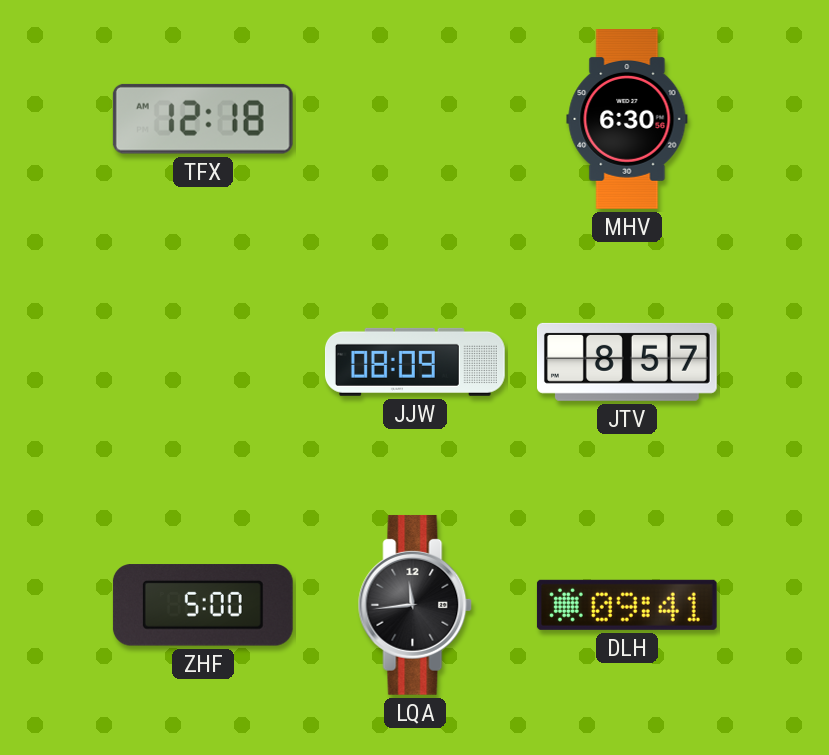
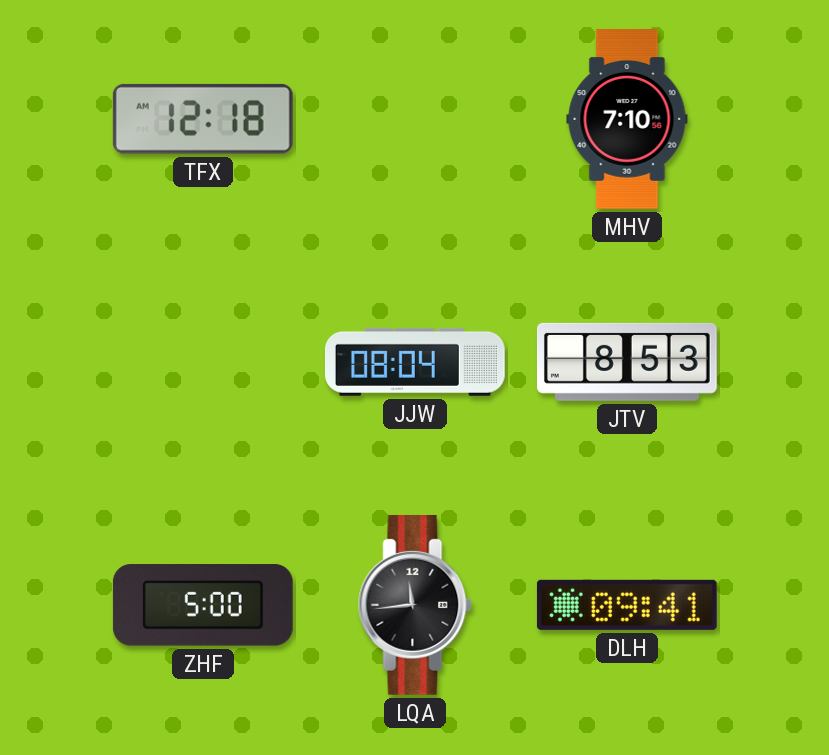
MHV: 6:30 -> 7:10 (627, 120)
JJW: 08:09 -> 08:04 (415, 362)
JTV: 8:57 -> 8:53 (628, 362)
